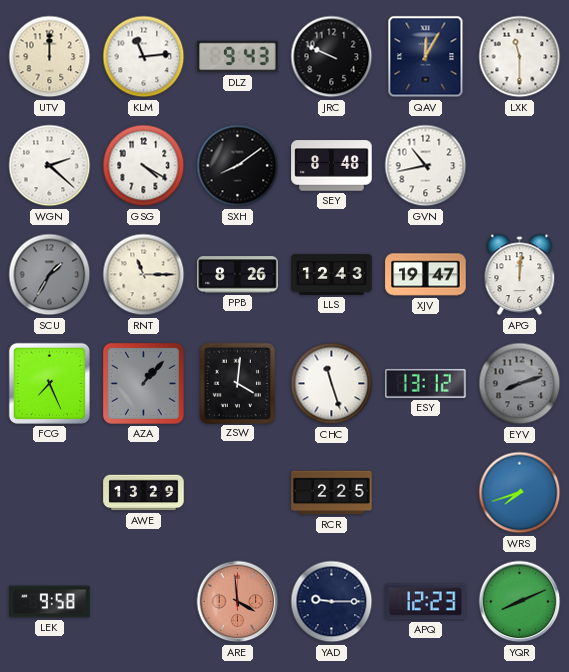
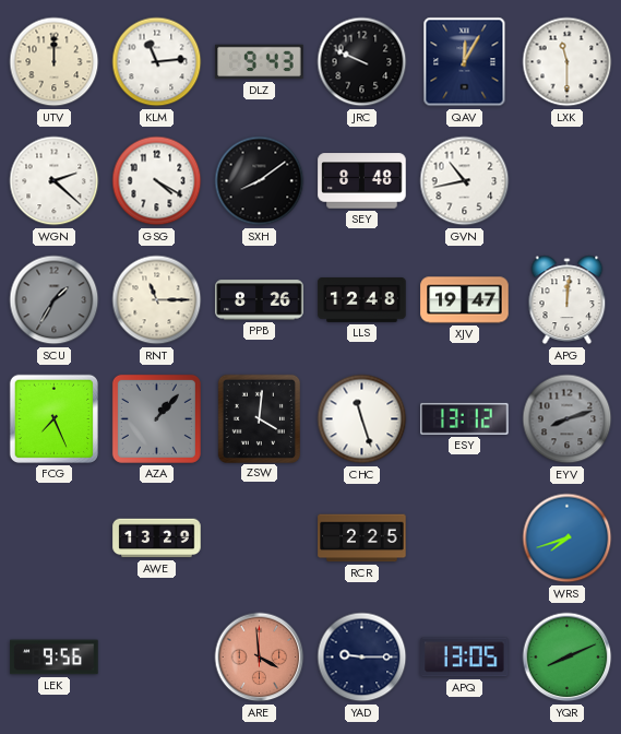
LLS: 12:43 -> 12:48 (362, 300)
LEK: 9:58 -> 9:56 (55, 658)
APQ: 12:23 -> 13:05 (465, 658)
